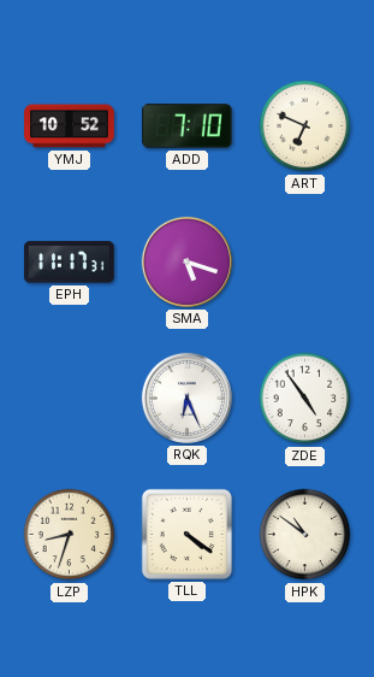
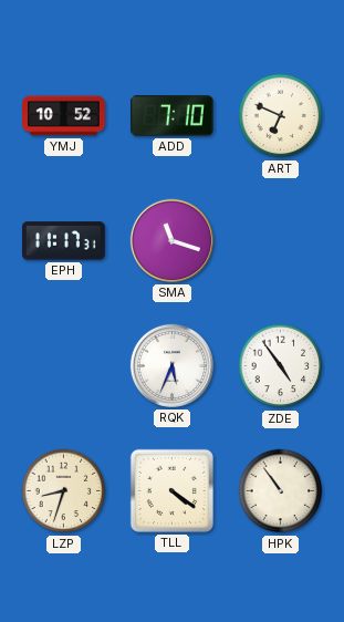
SMA: 5:18 -> 11:18 (171, 240)
RQK: 6:26 -> 5:34 (171, 365)
HPK: 10:51 -> 10:54 (281, 491)
